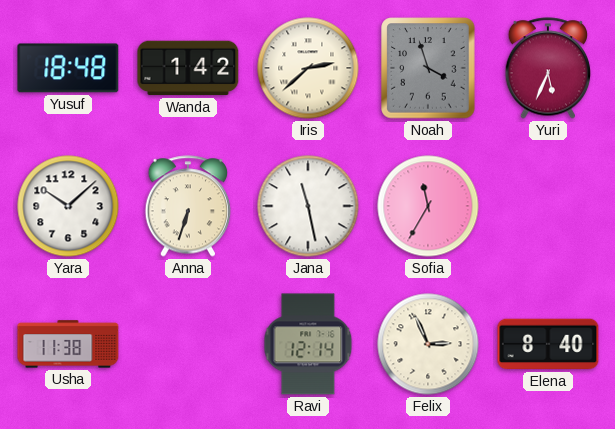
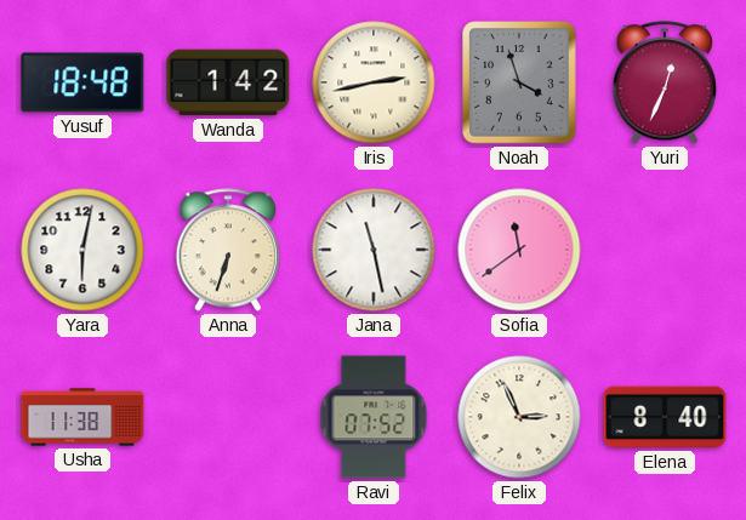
Iris: 2:38 -> 2:43 (374, 82)
Yuri: 5:34 -> 12:34 (665, 82)
Yara: 10:08 -> 6:02 (82, 250)
Sofia: 11:35 -> 11:39 (519, 250)
Ravi: 12:14 -> 07:52 (374, 417)
